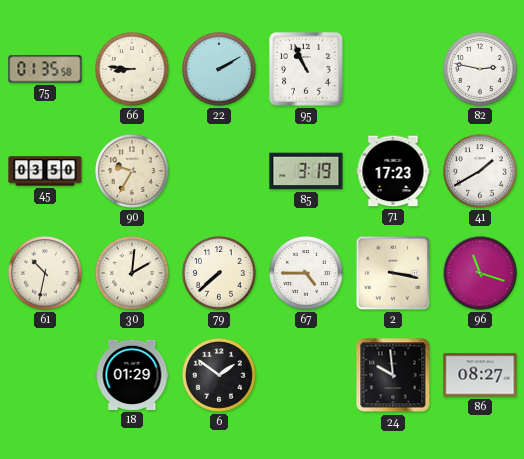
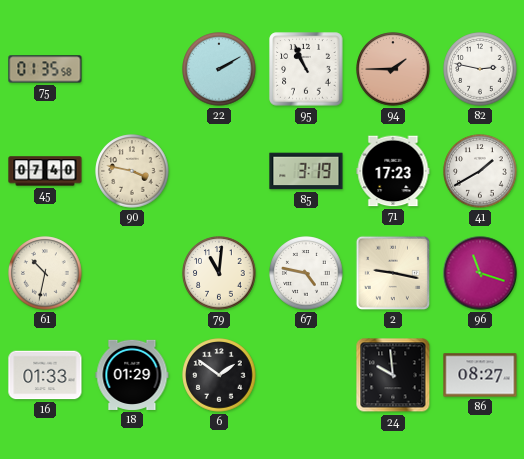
66: 8:46 -> none (132, 69)
94: none -> 1:45 (393, 69)
45: 03:50 -> 07:40 (45, 171)
90: 9:35 -> 3:47 (132, 171)
30: 2:01 -> none (132, 273)
79: 7:38 -> 11:01 (219, 273)
67: 4:45 -> 4:47 (306, 273)
2: 3:17 -> 9:17 (393, 273)
16: none -> 01:33 (45, 375)
